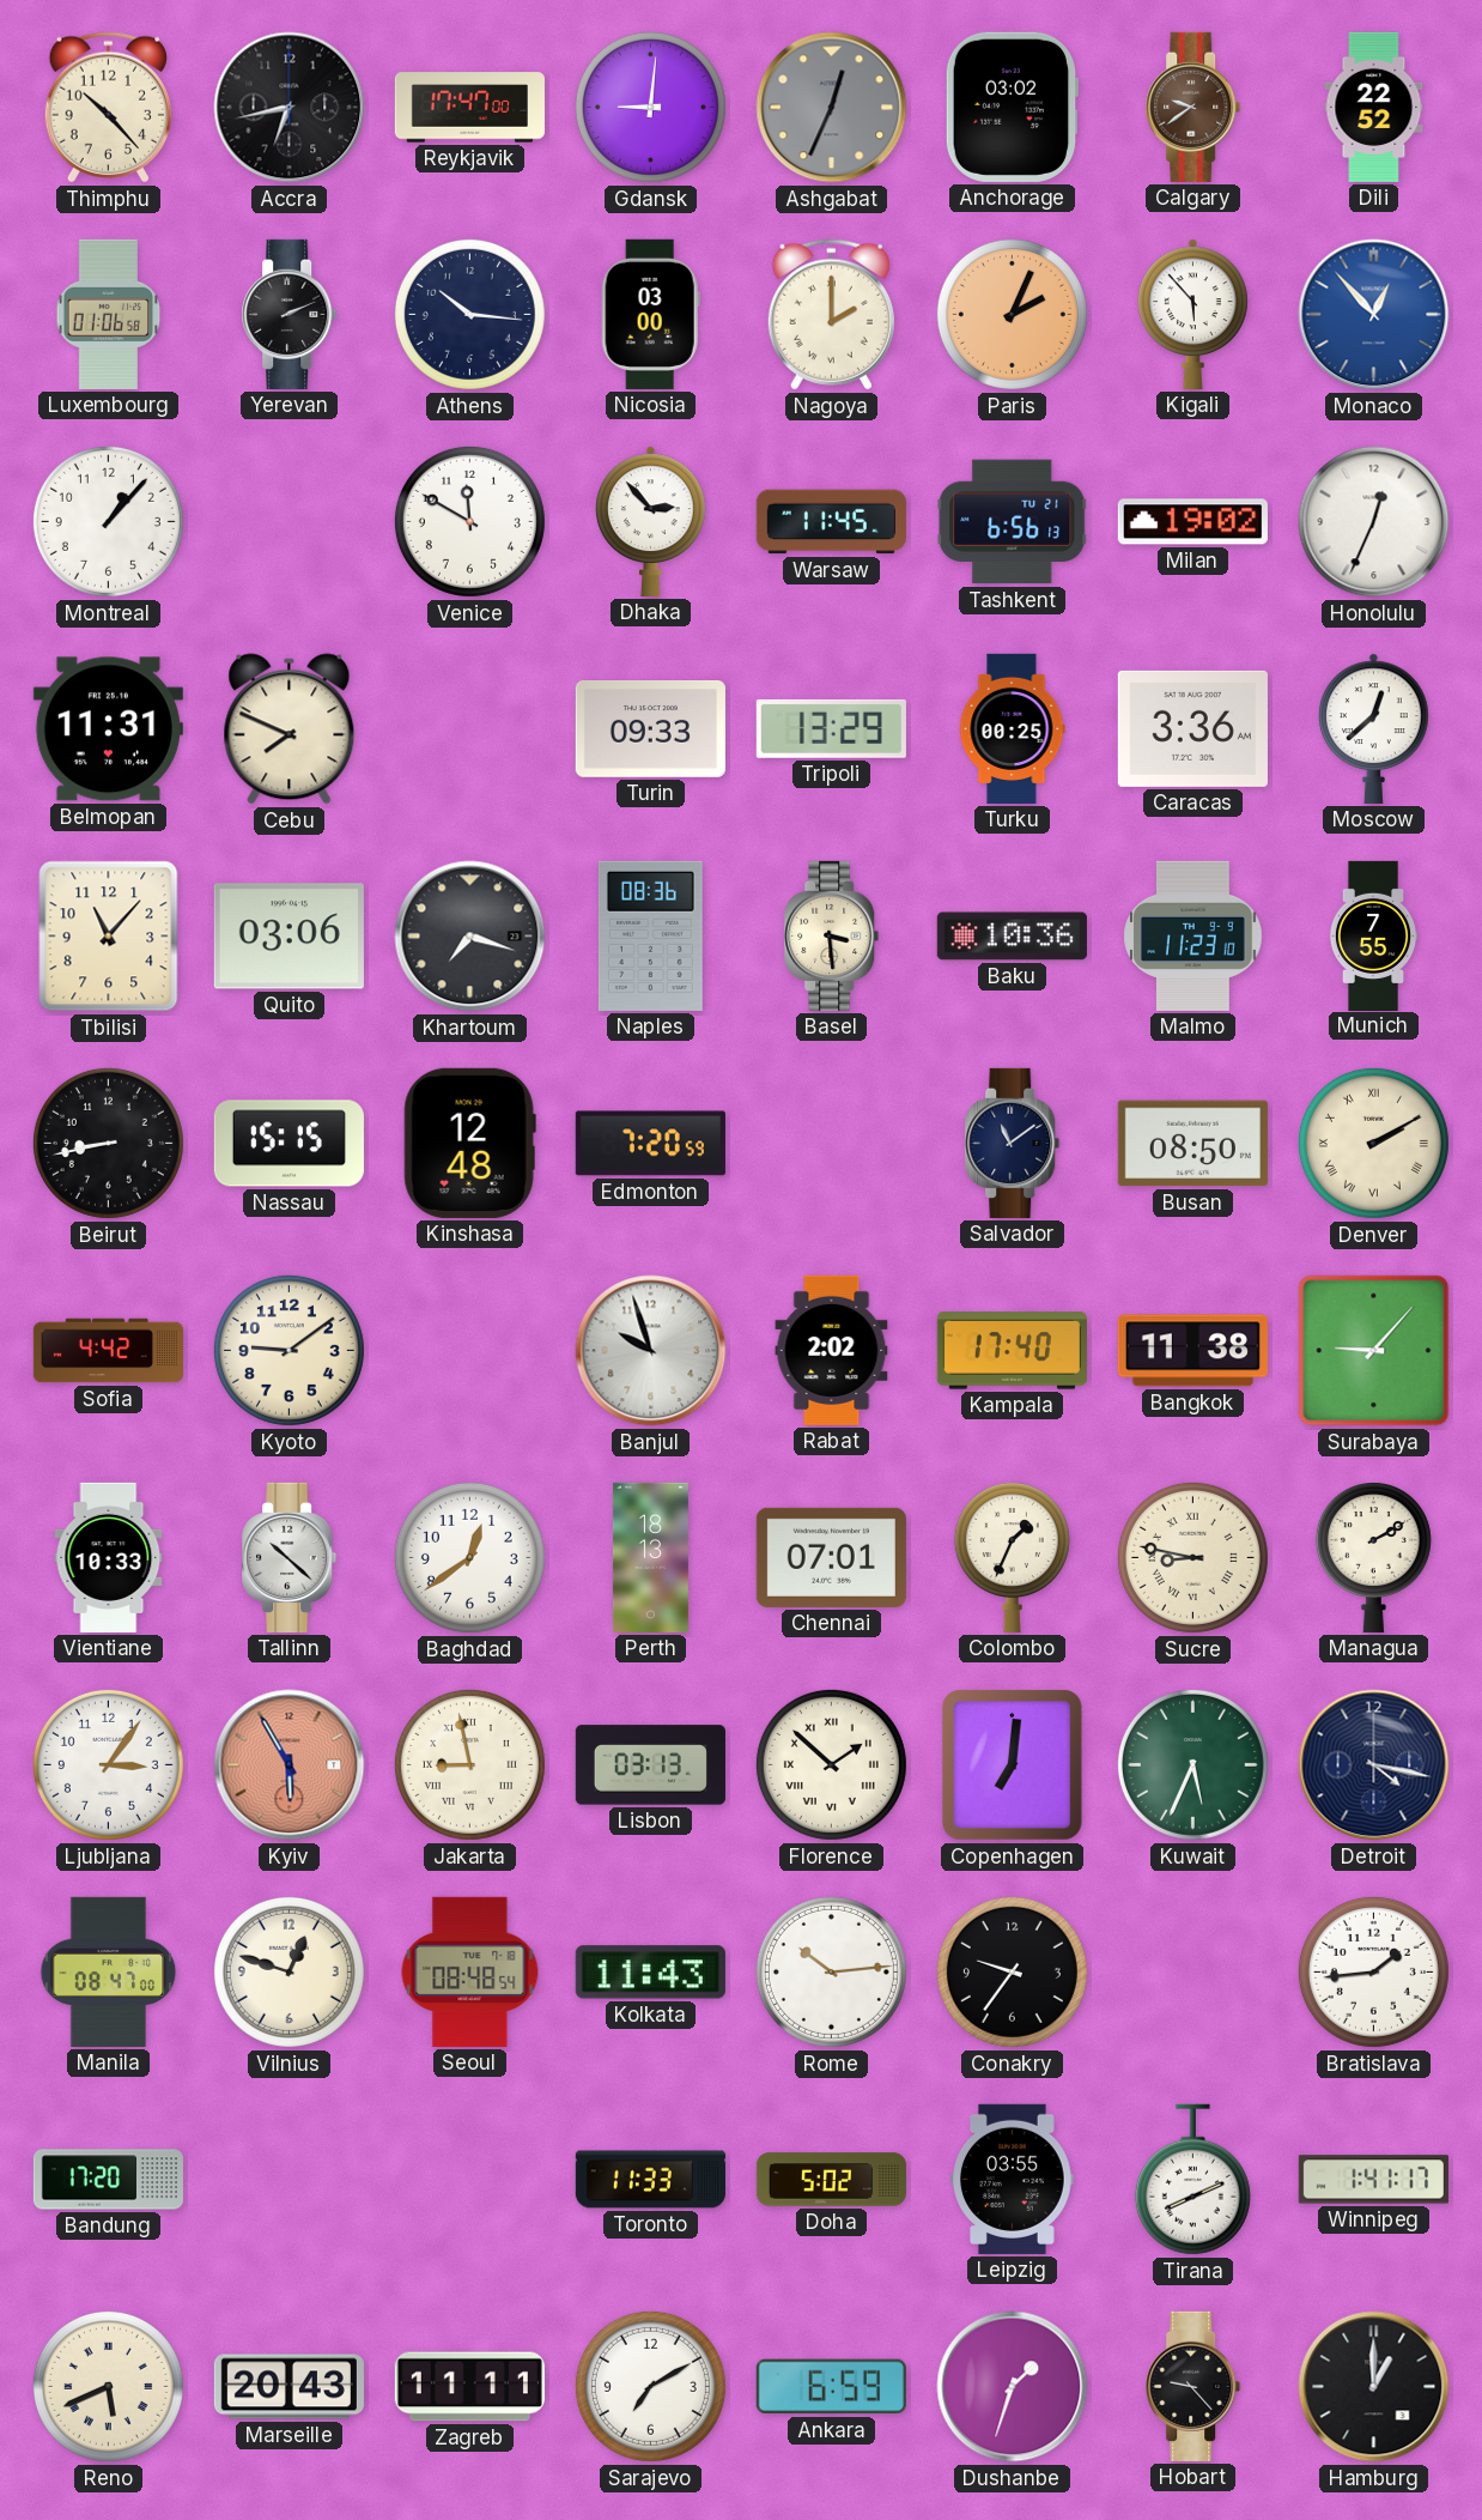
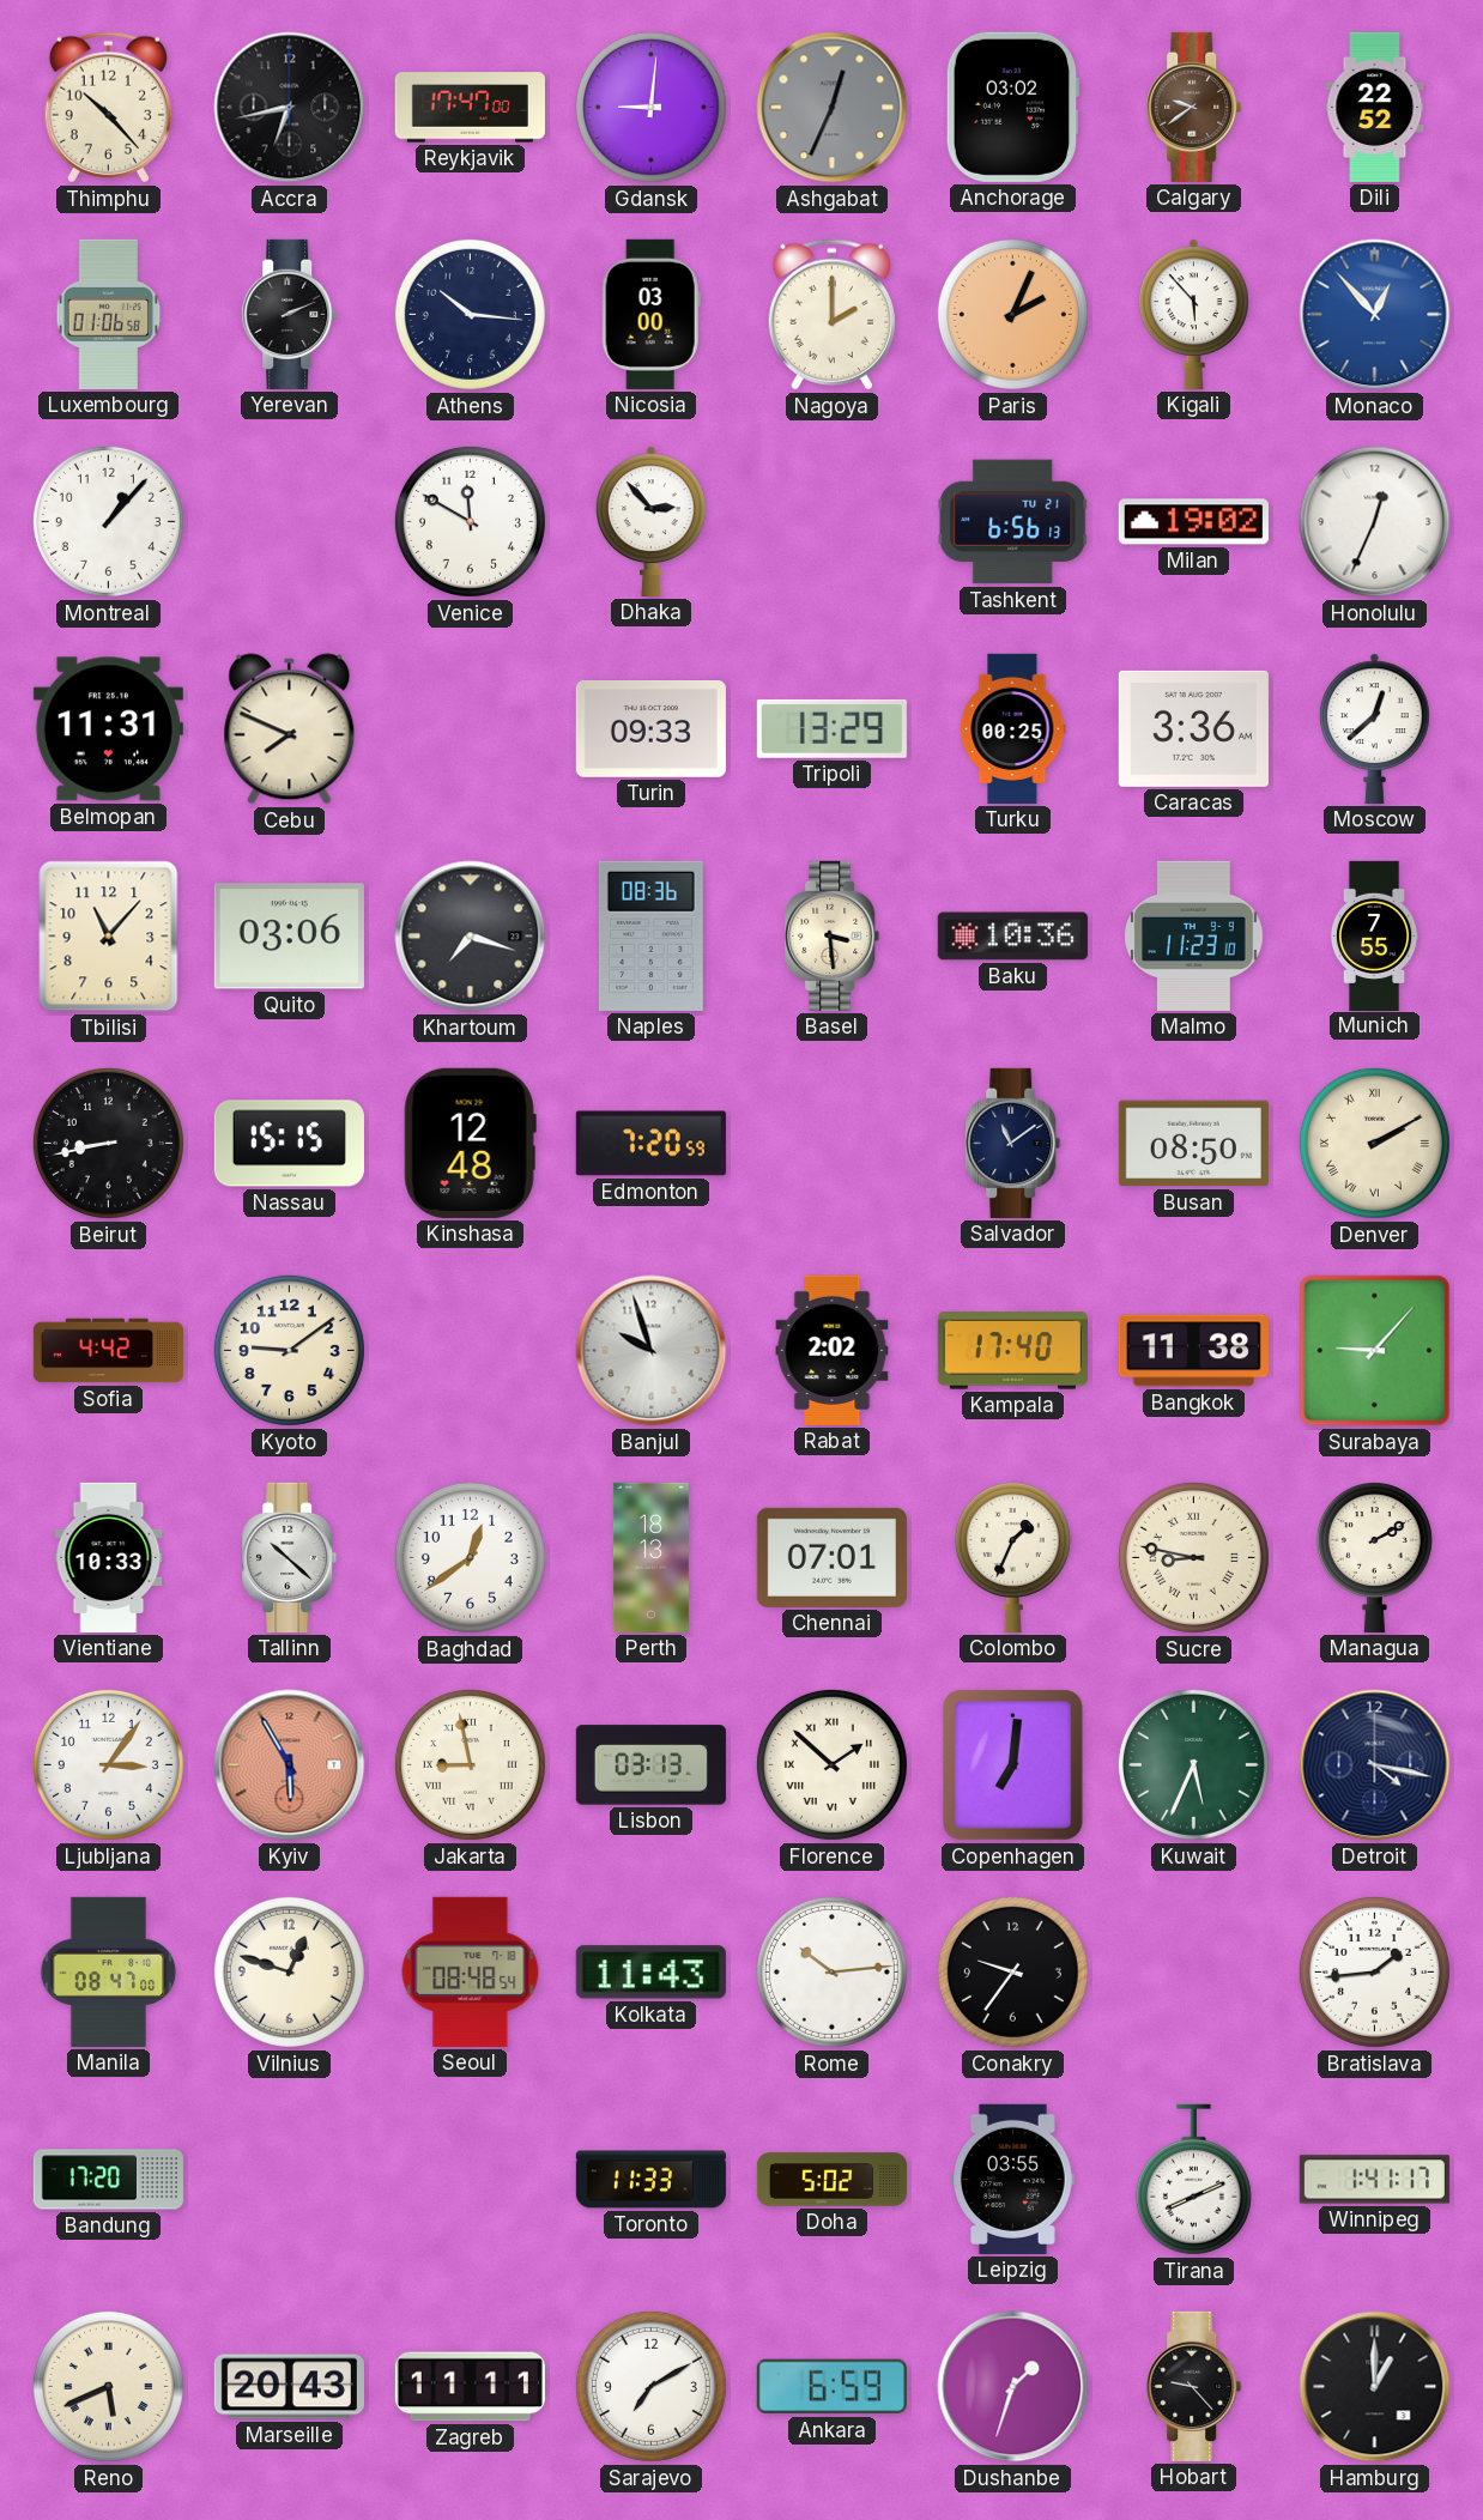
Warsaw: 11:45 -> none (831, 522)
